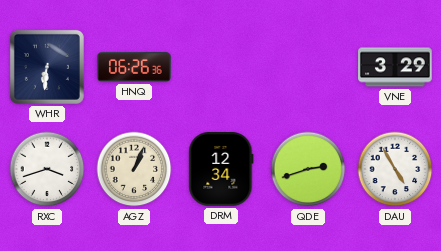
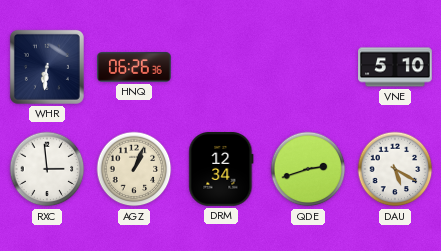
VNE: 3:29 -> 5:10 (395, 67)
RXC: 3:42 -> 2:59 (47, 169)
DAU: 4:55 -> 5:20 (395, 169)
